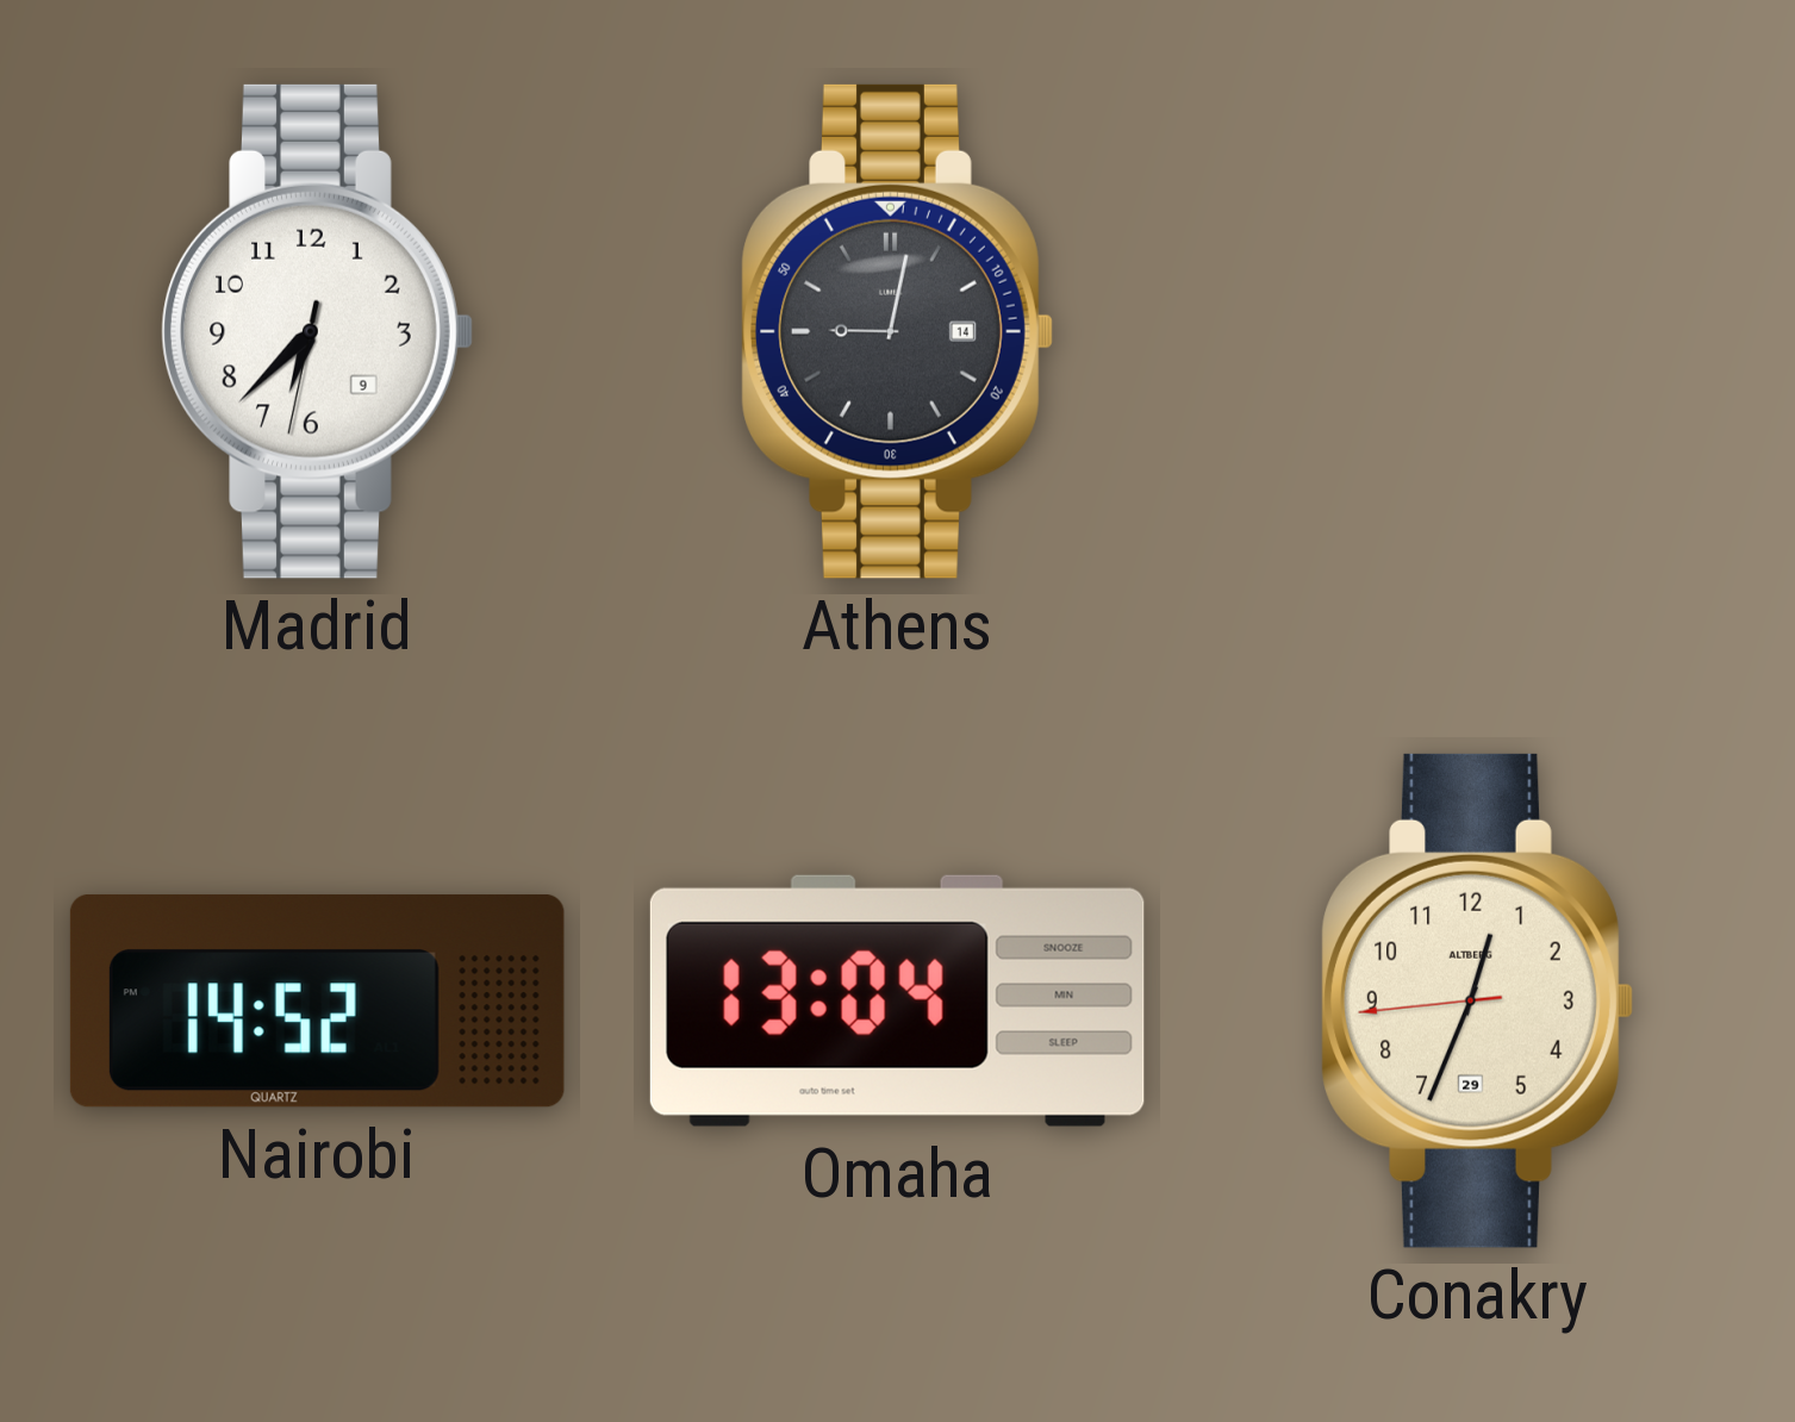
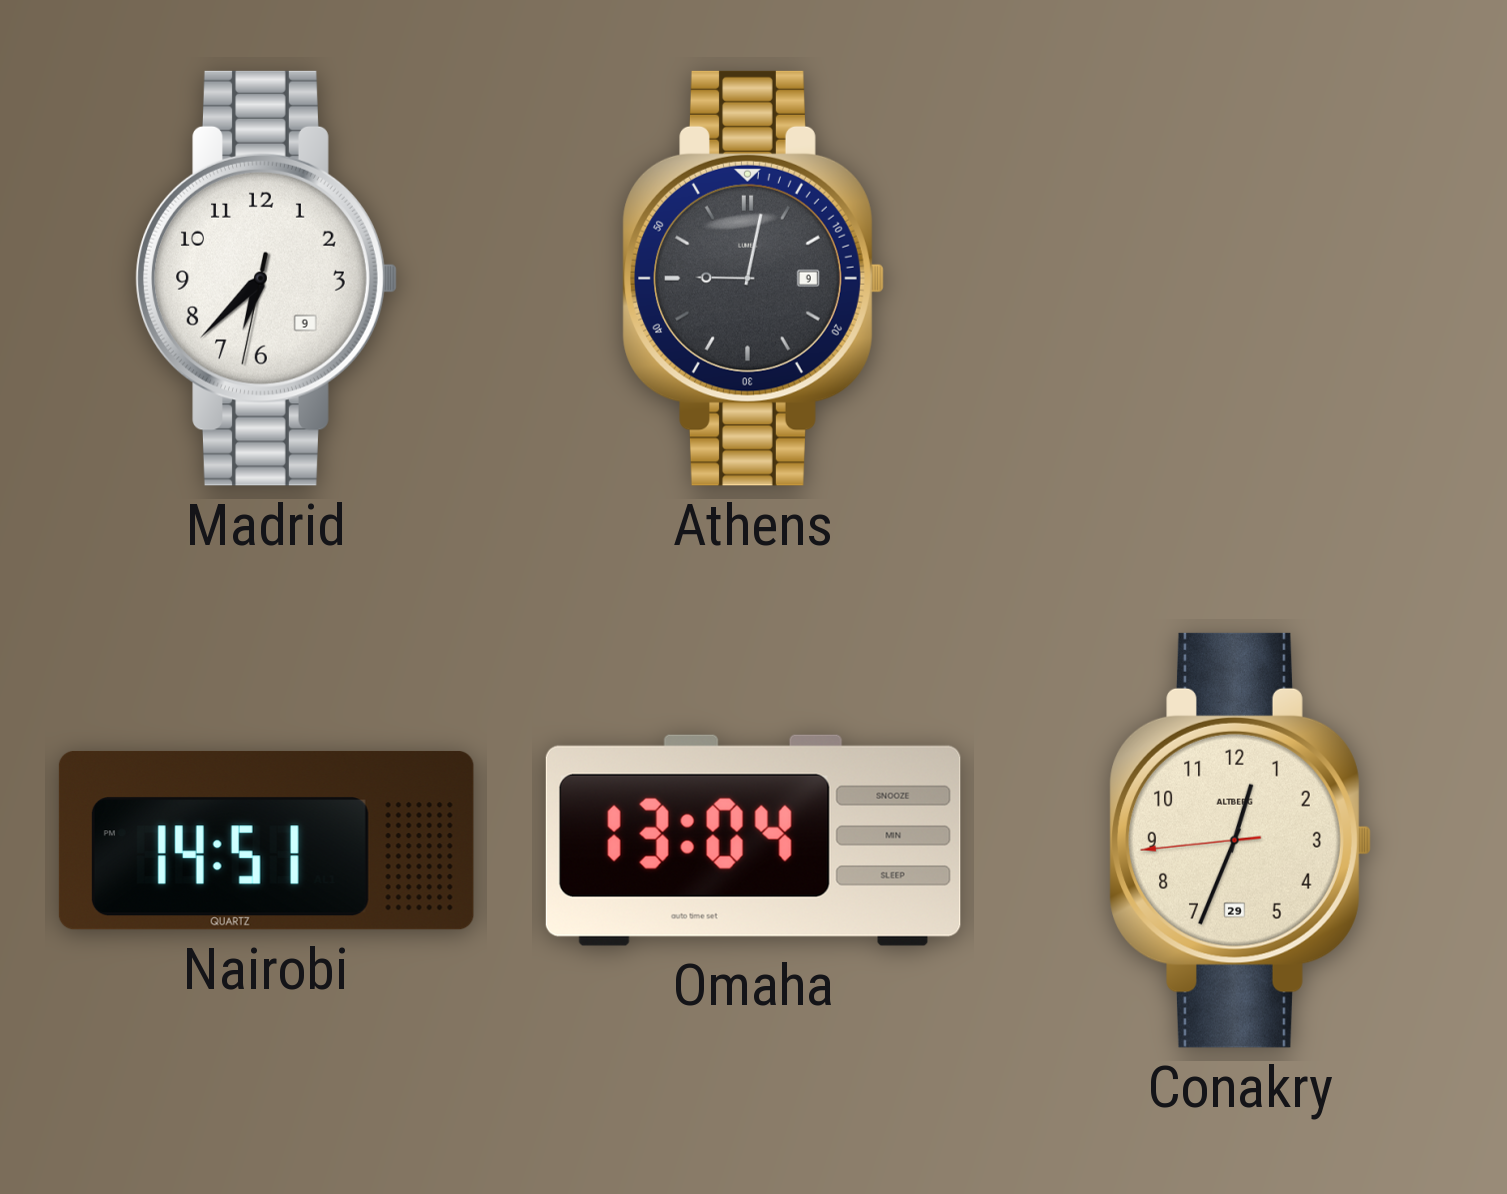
Athens date: 14 -> 9 (753, 278)
Nairobi: 14:52 -> 14:51 (266, 840)
